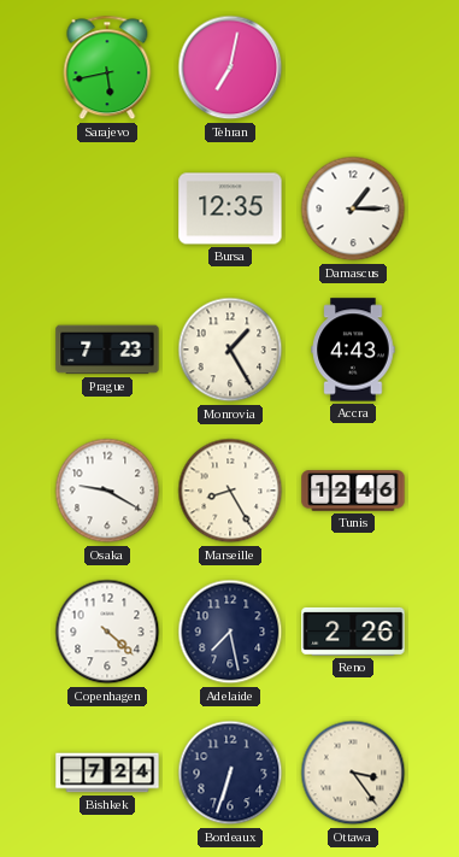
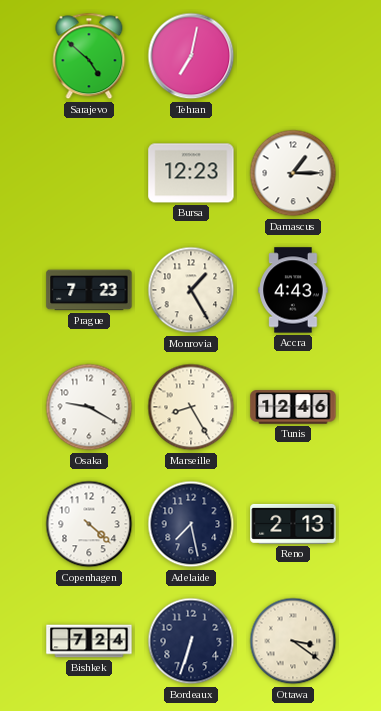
Sarajevo: 5:43 -> 4:52 (89, 56)
Bursa: 12:35 -> 12:23 (191, 173)
Reno: 2:26 -> 2:13 (293, 524)
Ottawa: 3:24 -> 3:21 (293, 641)
